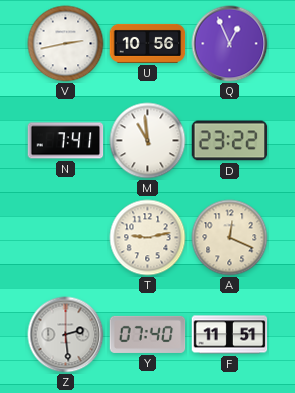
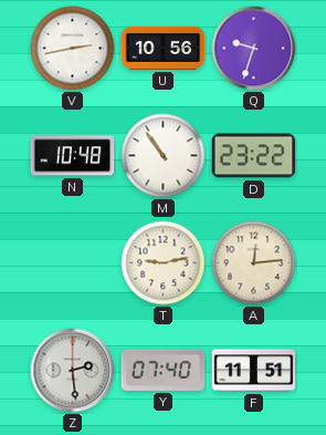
Q: 12:56 -> 9:33 (254, 49)
N: 7:41 -> 10:48 (73, 156)
M: 10:59 -> 10:54 (164, 156)
A: 12:19 -> 12:14 (254, 263)
